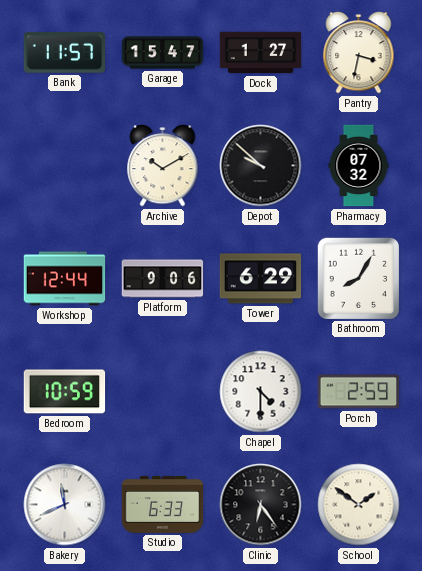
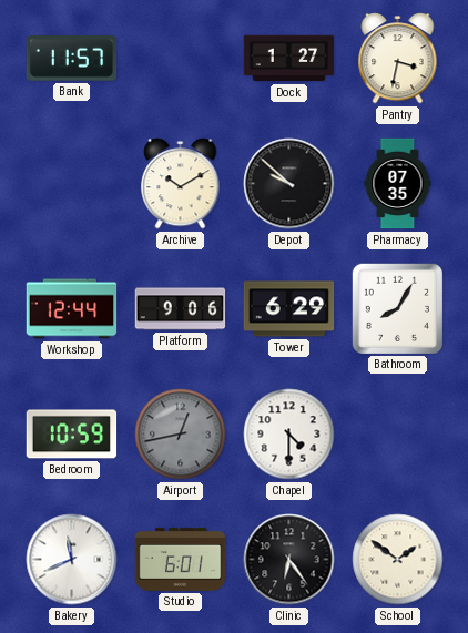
Garage: 15:47 -> none (163, 53)
Pharmacy: 07:32 -> 07:35 (398, 184)
Airport: none -> 12:43 (181, 435)
Porch: 2:59 -> none (359, 392)
Studio: 6:33 -> 6:01 (181, 559)
